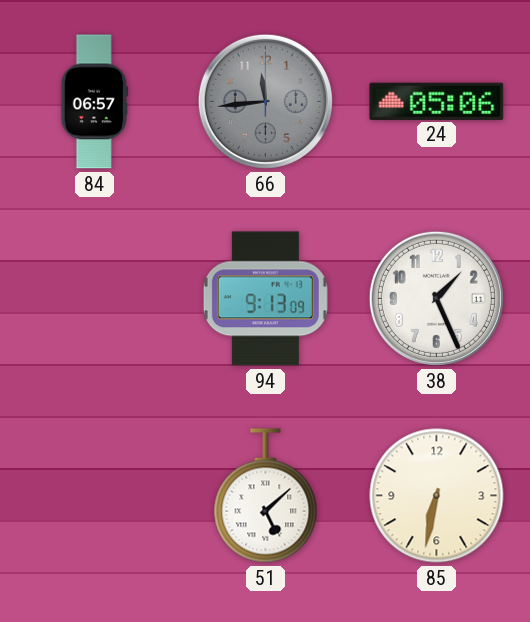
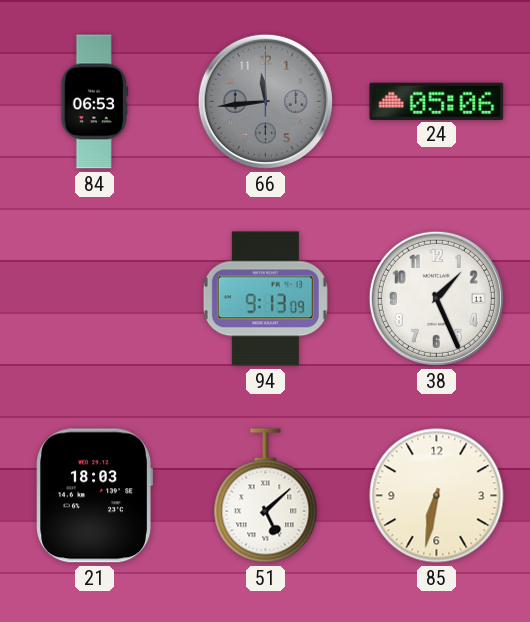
84: 06:57 -> 06:53 (95, 102)
21: none -> 18:03 (94, 496)
